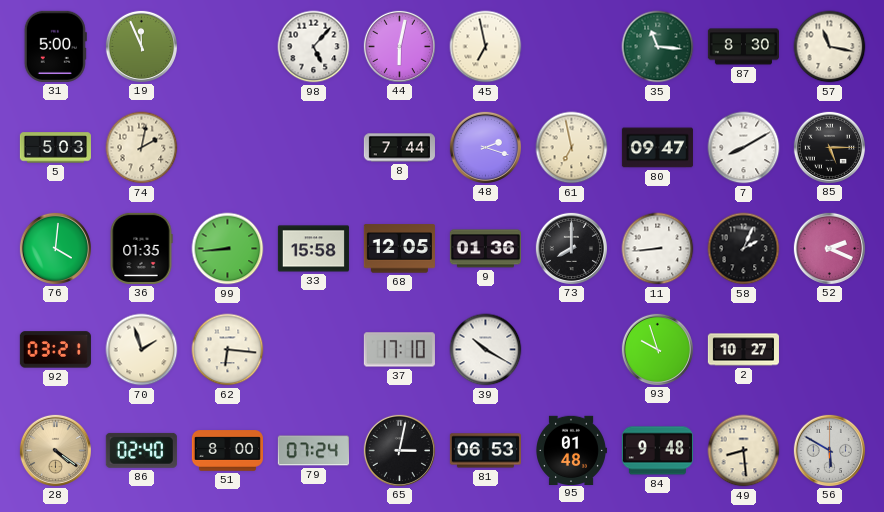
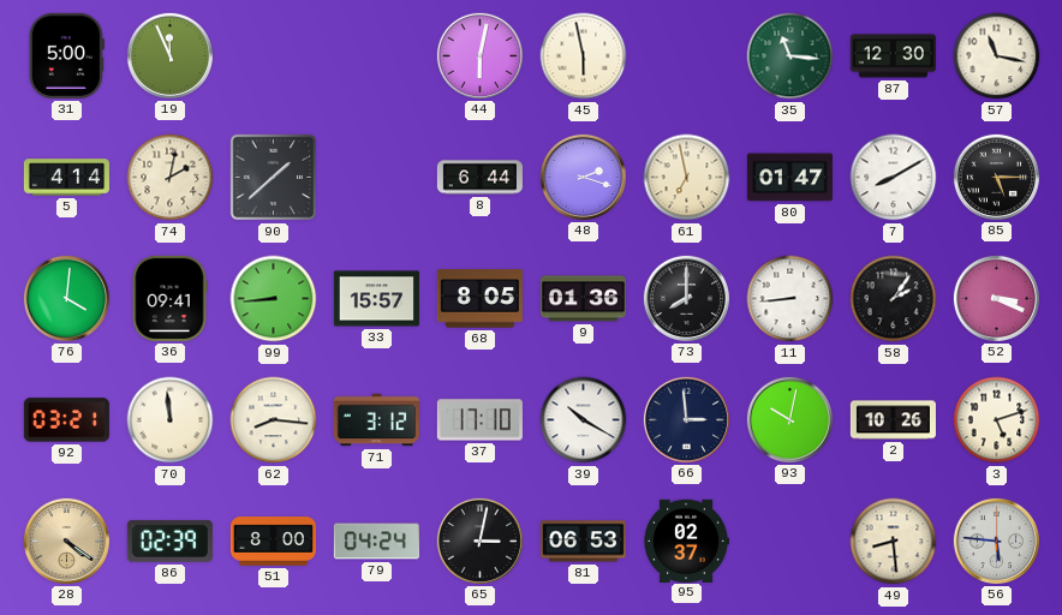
98: 5:07 -> none (314, 47)
45: 6:58 -> 5:58 (584, 56)
87: 8:30 -> 12:30 (893, 56)
5: 5:03 -> 4:14 (66, 178)
90: none -> 1:38 (274, 178)
8: 7:44 -> 6:44 (479, 178)
80: 09:47 -> 01:47 (789, 178)
36: 01:35 -> 09:41 (169, 298)
33: 15:58 -> 15:57 (376, 299)
68: 12:05 -> 8:05 (479, 299)
58: 2:04 -> 2:06 (894, 299)
52: 2:19 -> 3:19 (996, 298)
70: 1:57 -> 11:59 (171, 420)
62: 6:16 -> 8:16 (274, 420)
71: none -> 3:12 (376, 420)
66: none -> 2:59 (686, 419)
93: 9:57 -> 10:02 (789, 419)
2: 10:27 -> 10:26 (893, 420)
3: none -> 5:12 (997, 420)
86: 02:40 -> 02:39 (169, 541)
79: 07:24 -> 04:24 (376, 542)
95: 01:48 -> 02:37 (687, 541)
84: 9:48 -> none (657, 451)
56: 5:50 -> 5:46 (996, 541)
